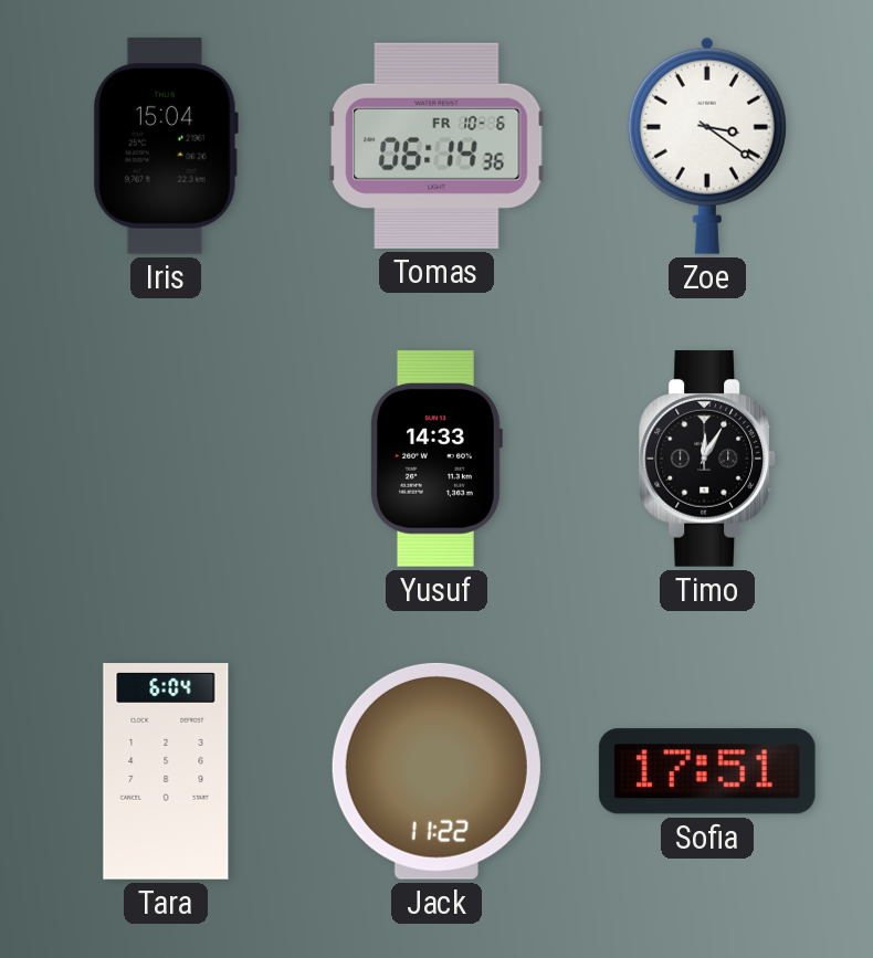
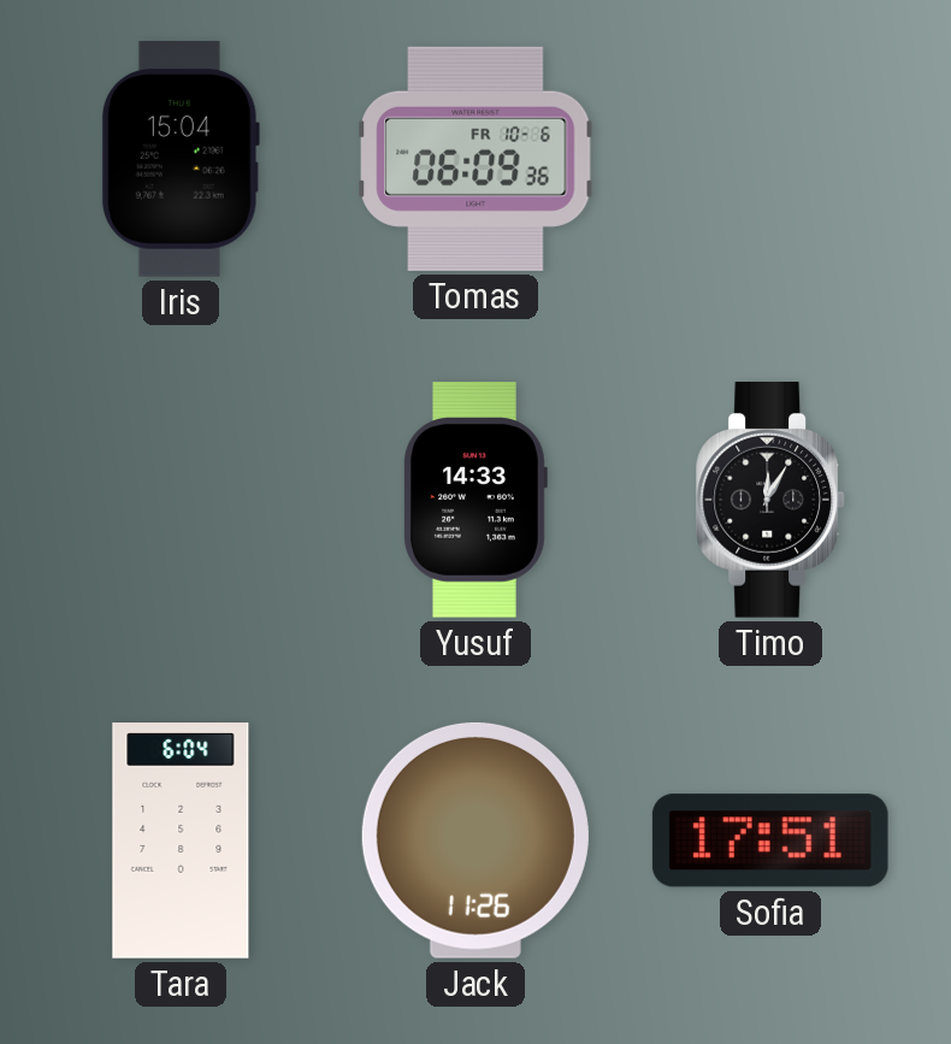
Tomas: 06:14 -> 06:09 (475, 159)
Zoe: 3:21 -> none (707, 146)
Jack: 11:22 -> 11:26 (475, 840)
